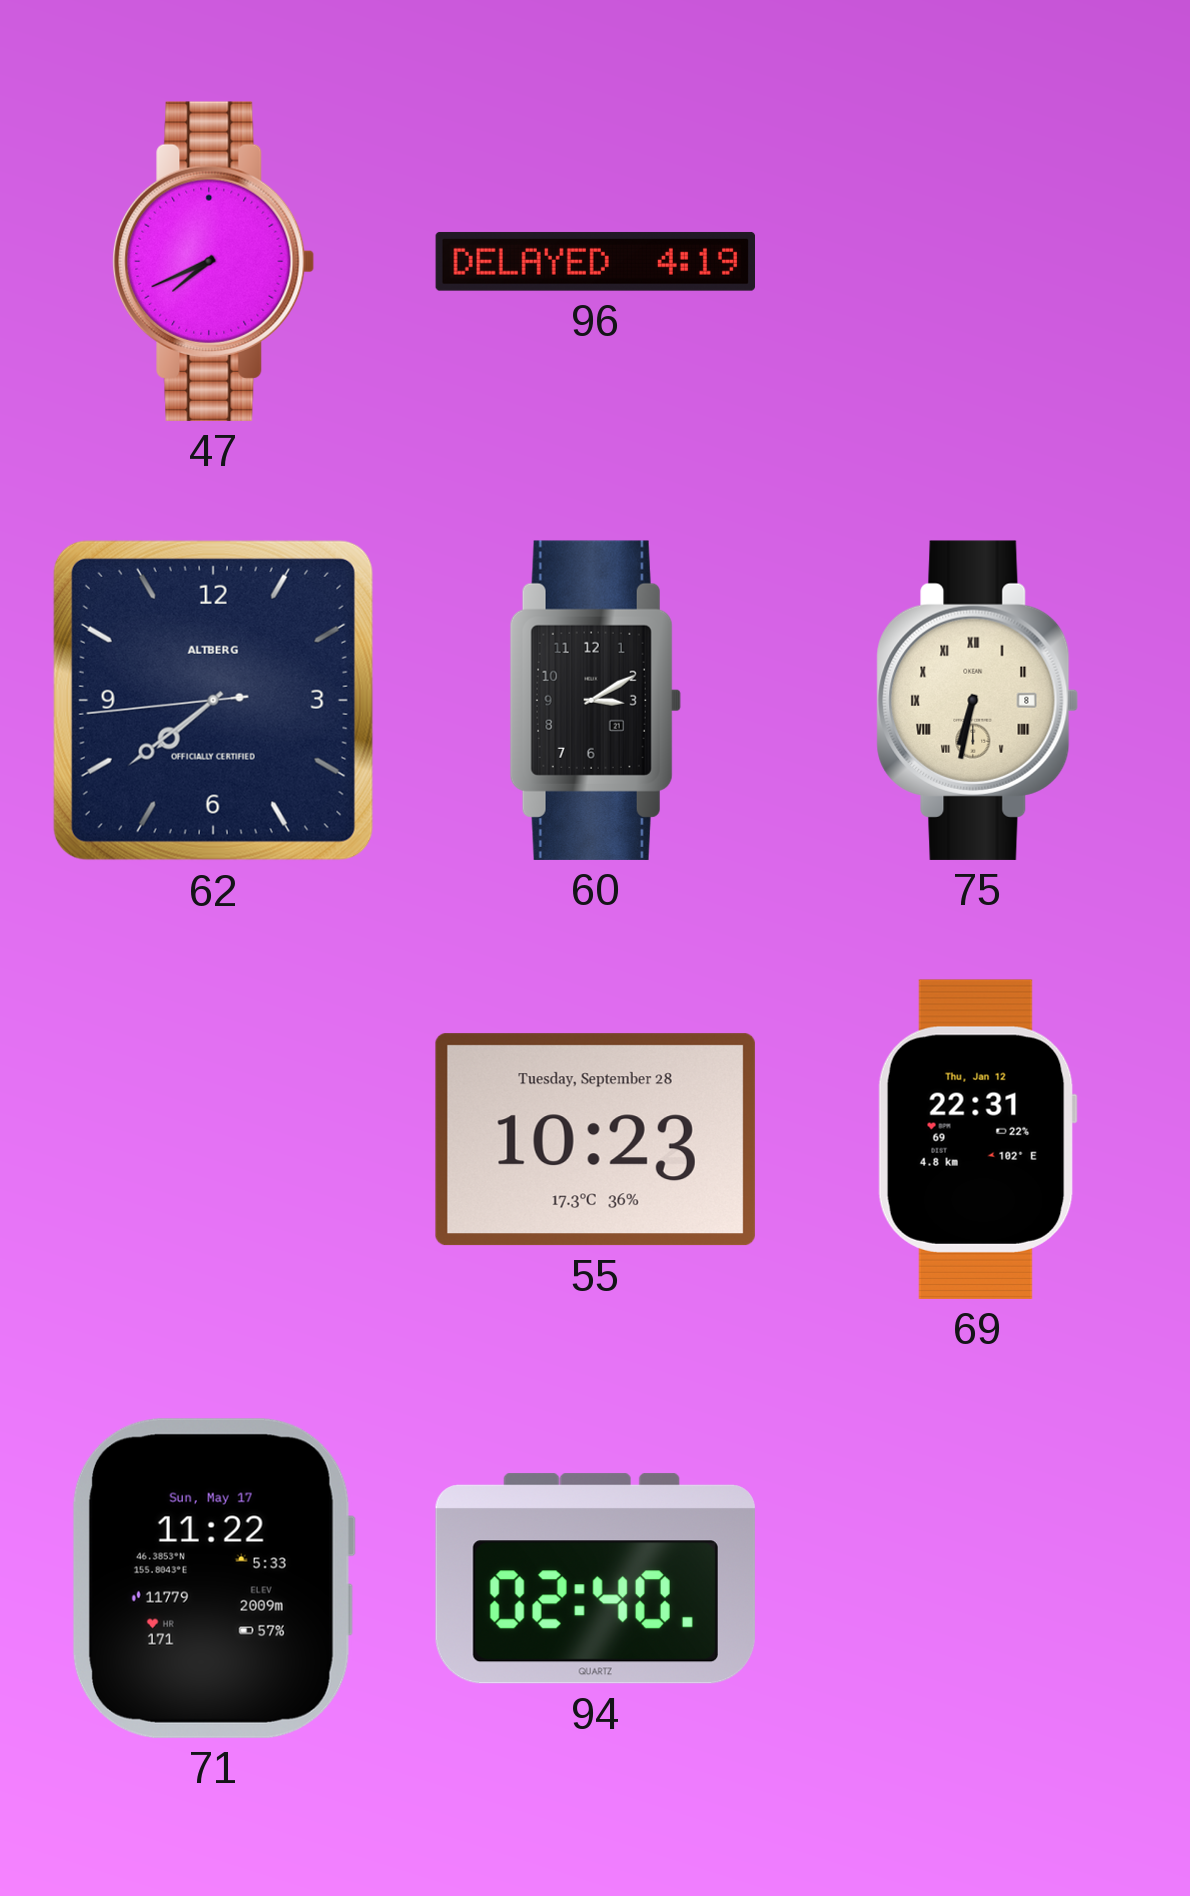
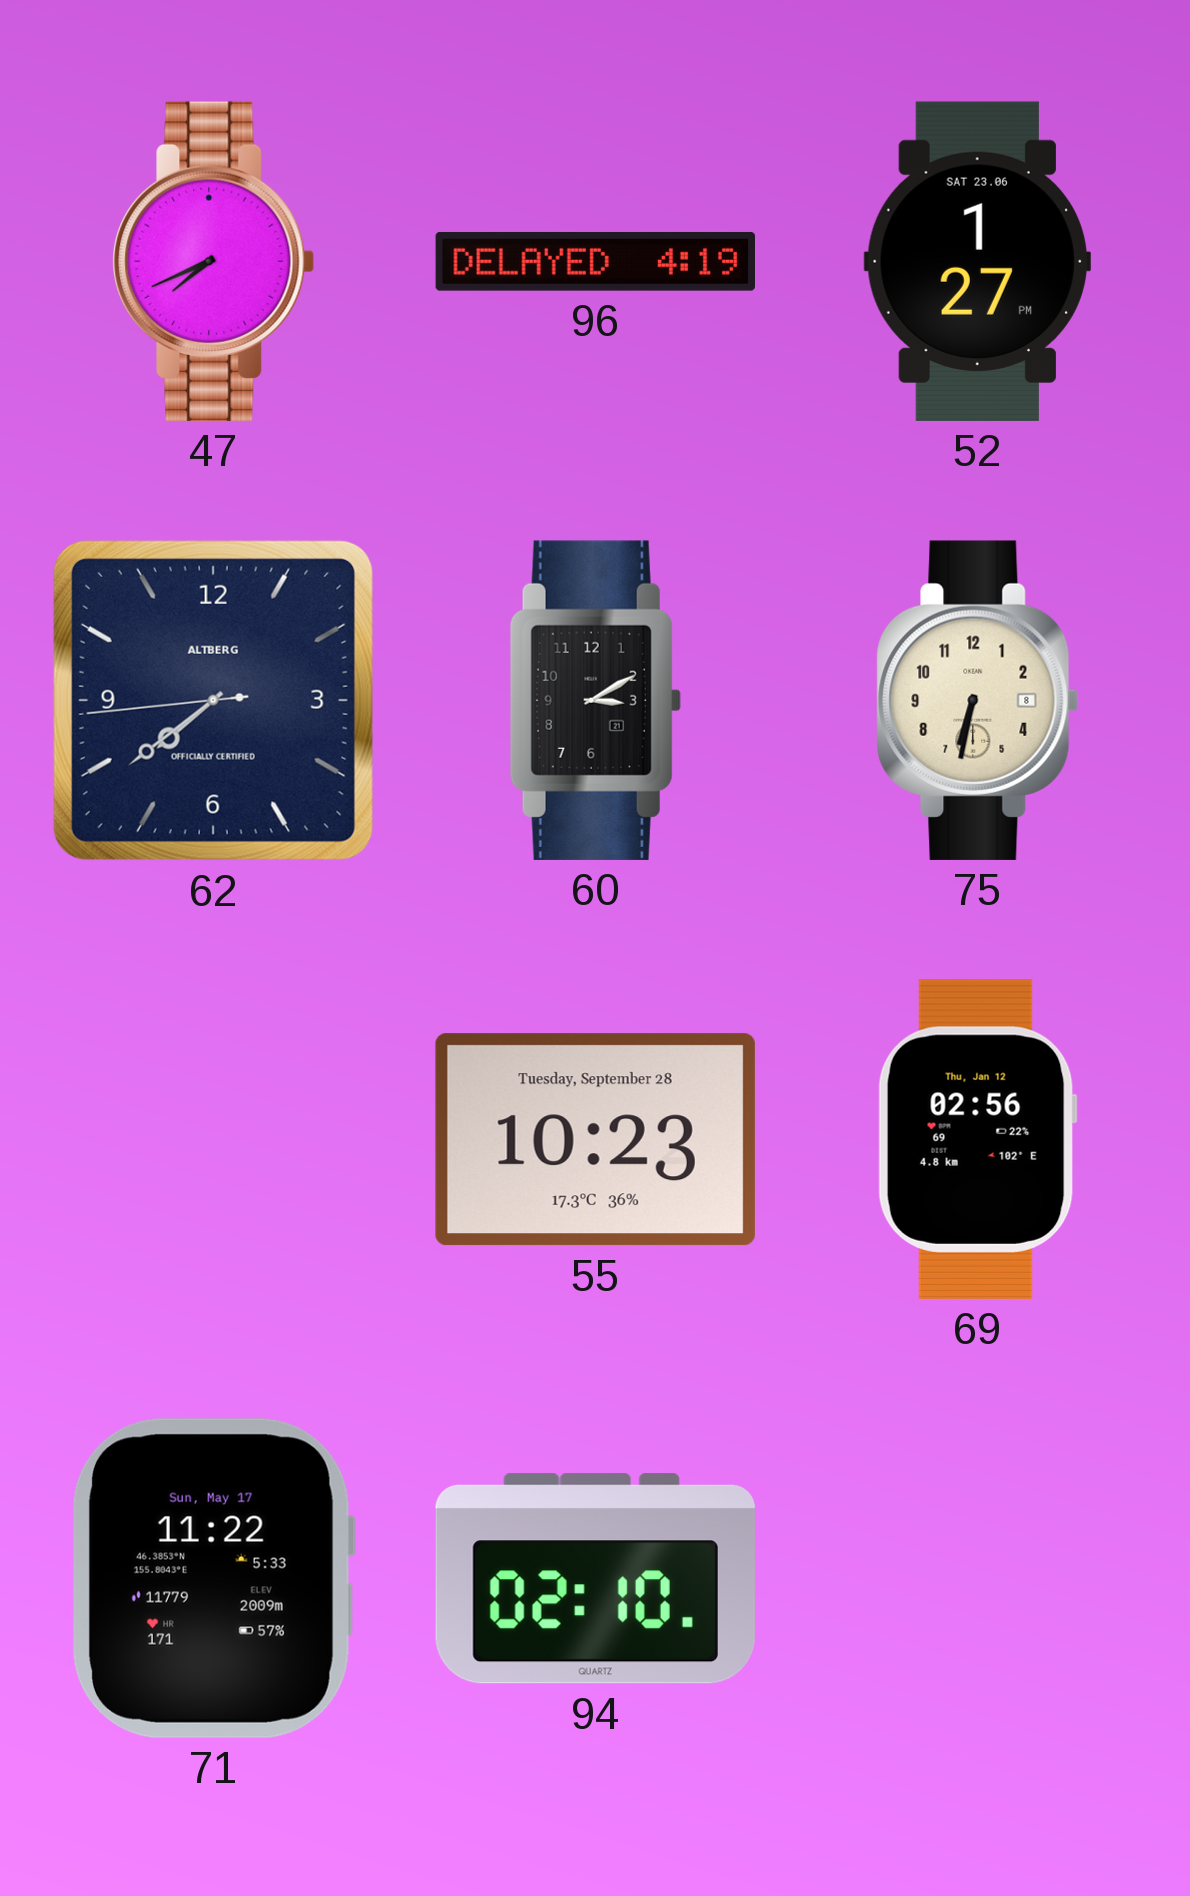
52: none -> 1:27 (977, 261)
75 numerals: Roman -> Arabic (978, 700)
69: 22:31 -> 02:56 (977, 1139)
94: 02:40 -> 02:10 (595, 1579)
